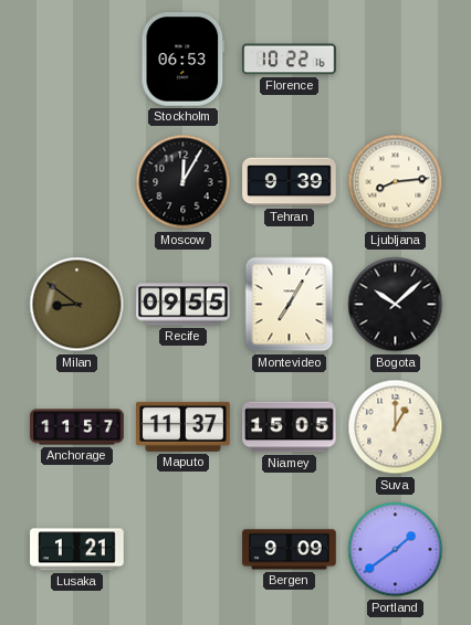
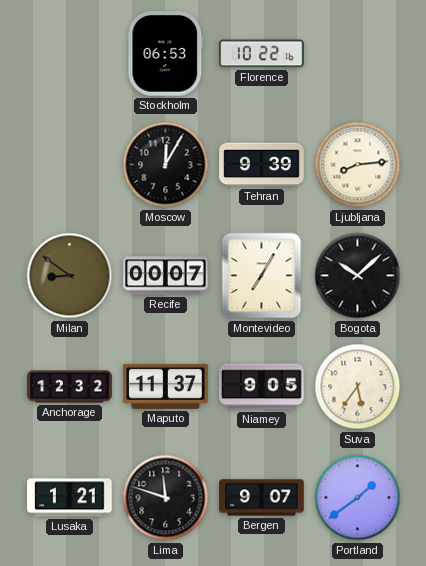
Recife: 09:55 -> 00:07 (166, 276)
Anchorage: 11:57 -> 12:32 (70, 387)
Niamey: 15:05 -> 9:05 (262, 387)
Suva: 1:00 -> 5:36 (358, 387)
Lima: none -> 11:48 (166, 498)
Bergen: 9:09 -> 9:07 (262, 498)
